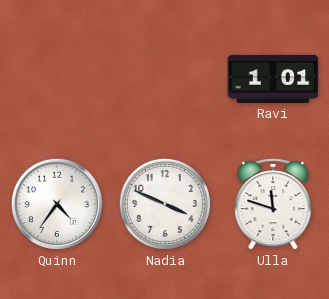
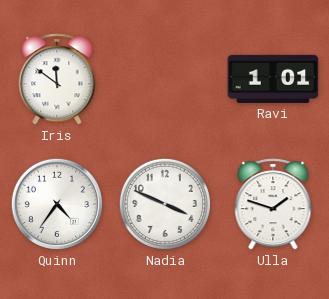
Iris: none -> 11:51 (57, 79)
Ulla: 11:48 -> 1:48 (273, 204)
